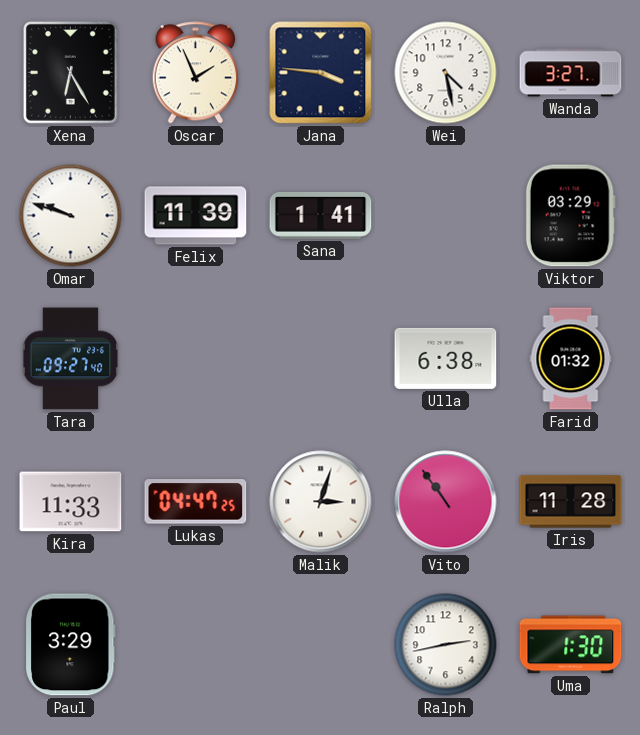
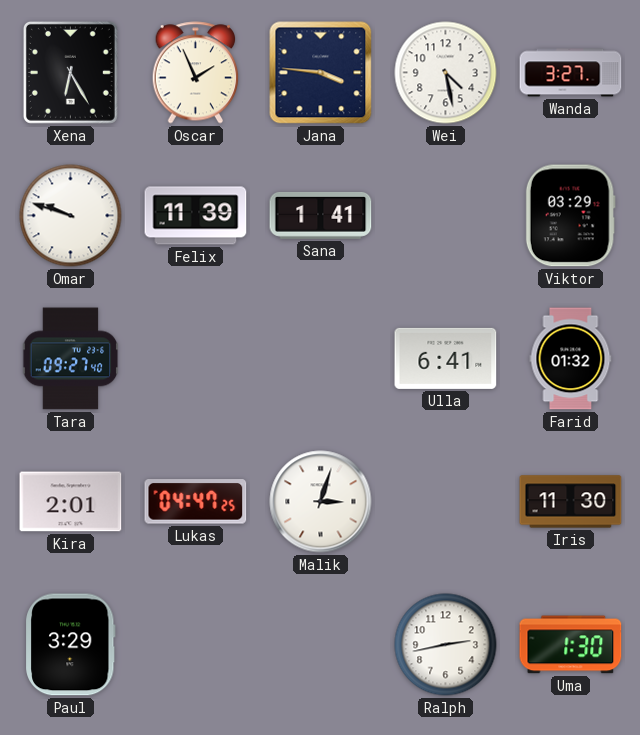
Ulla: 6:38 -> 6:41 (446, 358)
Kira: 11:33 -> 2:01 (71, 502)
Vito: 10:54 -> none (446, 502)
Iris: 11:28 -> 11:30 (571, 502)
